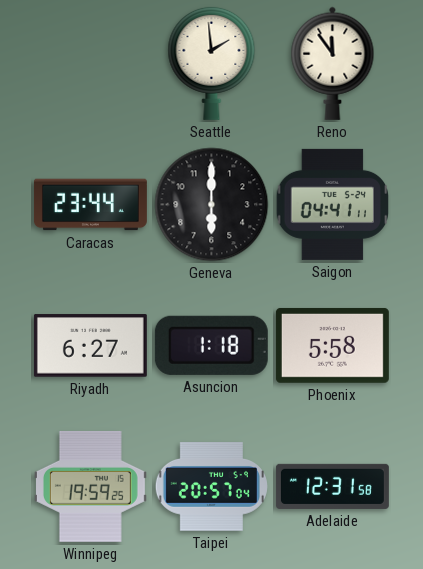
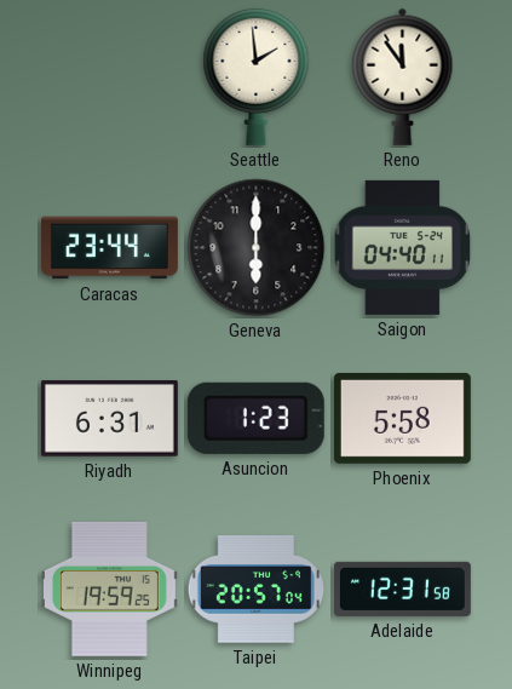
Saigon: 04:41 -> 04:40 (402, 247)
Riyadh: 6:27 -> 6:31 (109, 419)
Asuncion: 1:18 -> 1:23 (255, 418)
